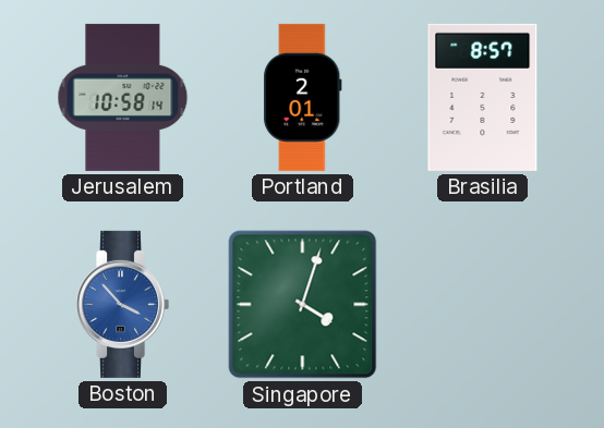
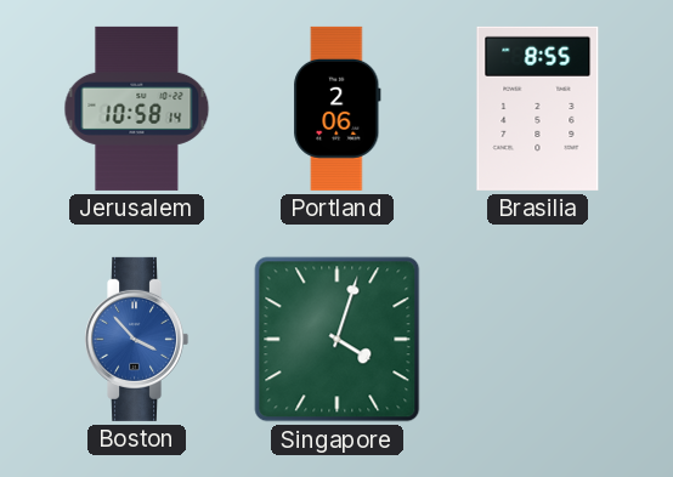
Portland: 2:01 -> 2:06 (338, 108)
Brasilia: 8:57 -> 8:55 (538, 108)
